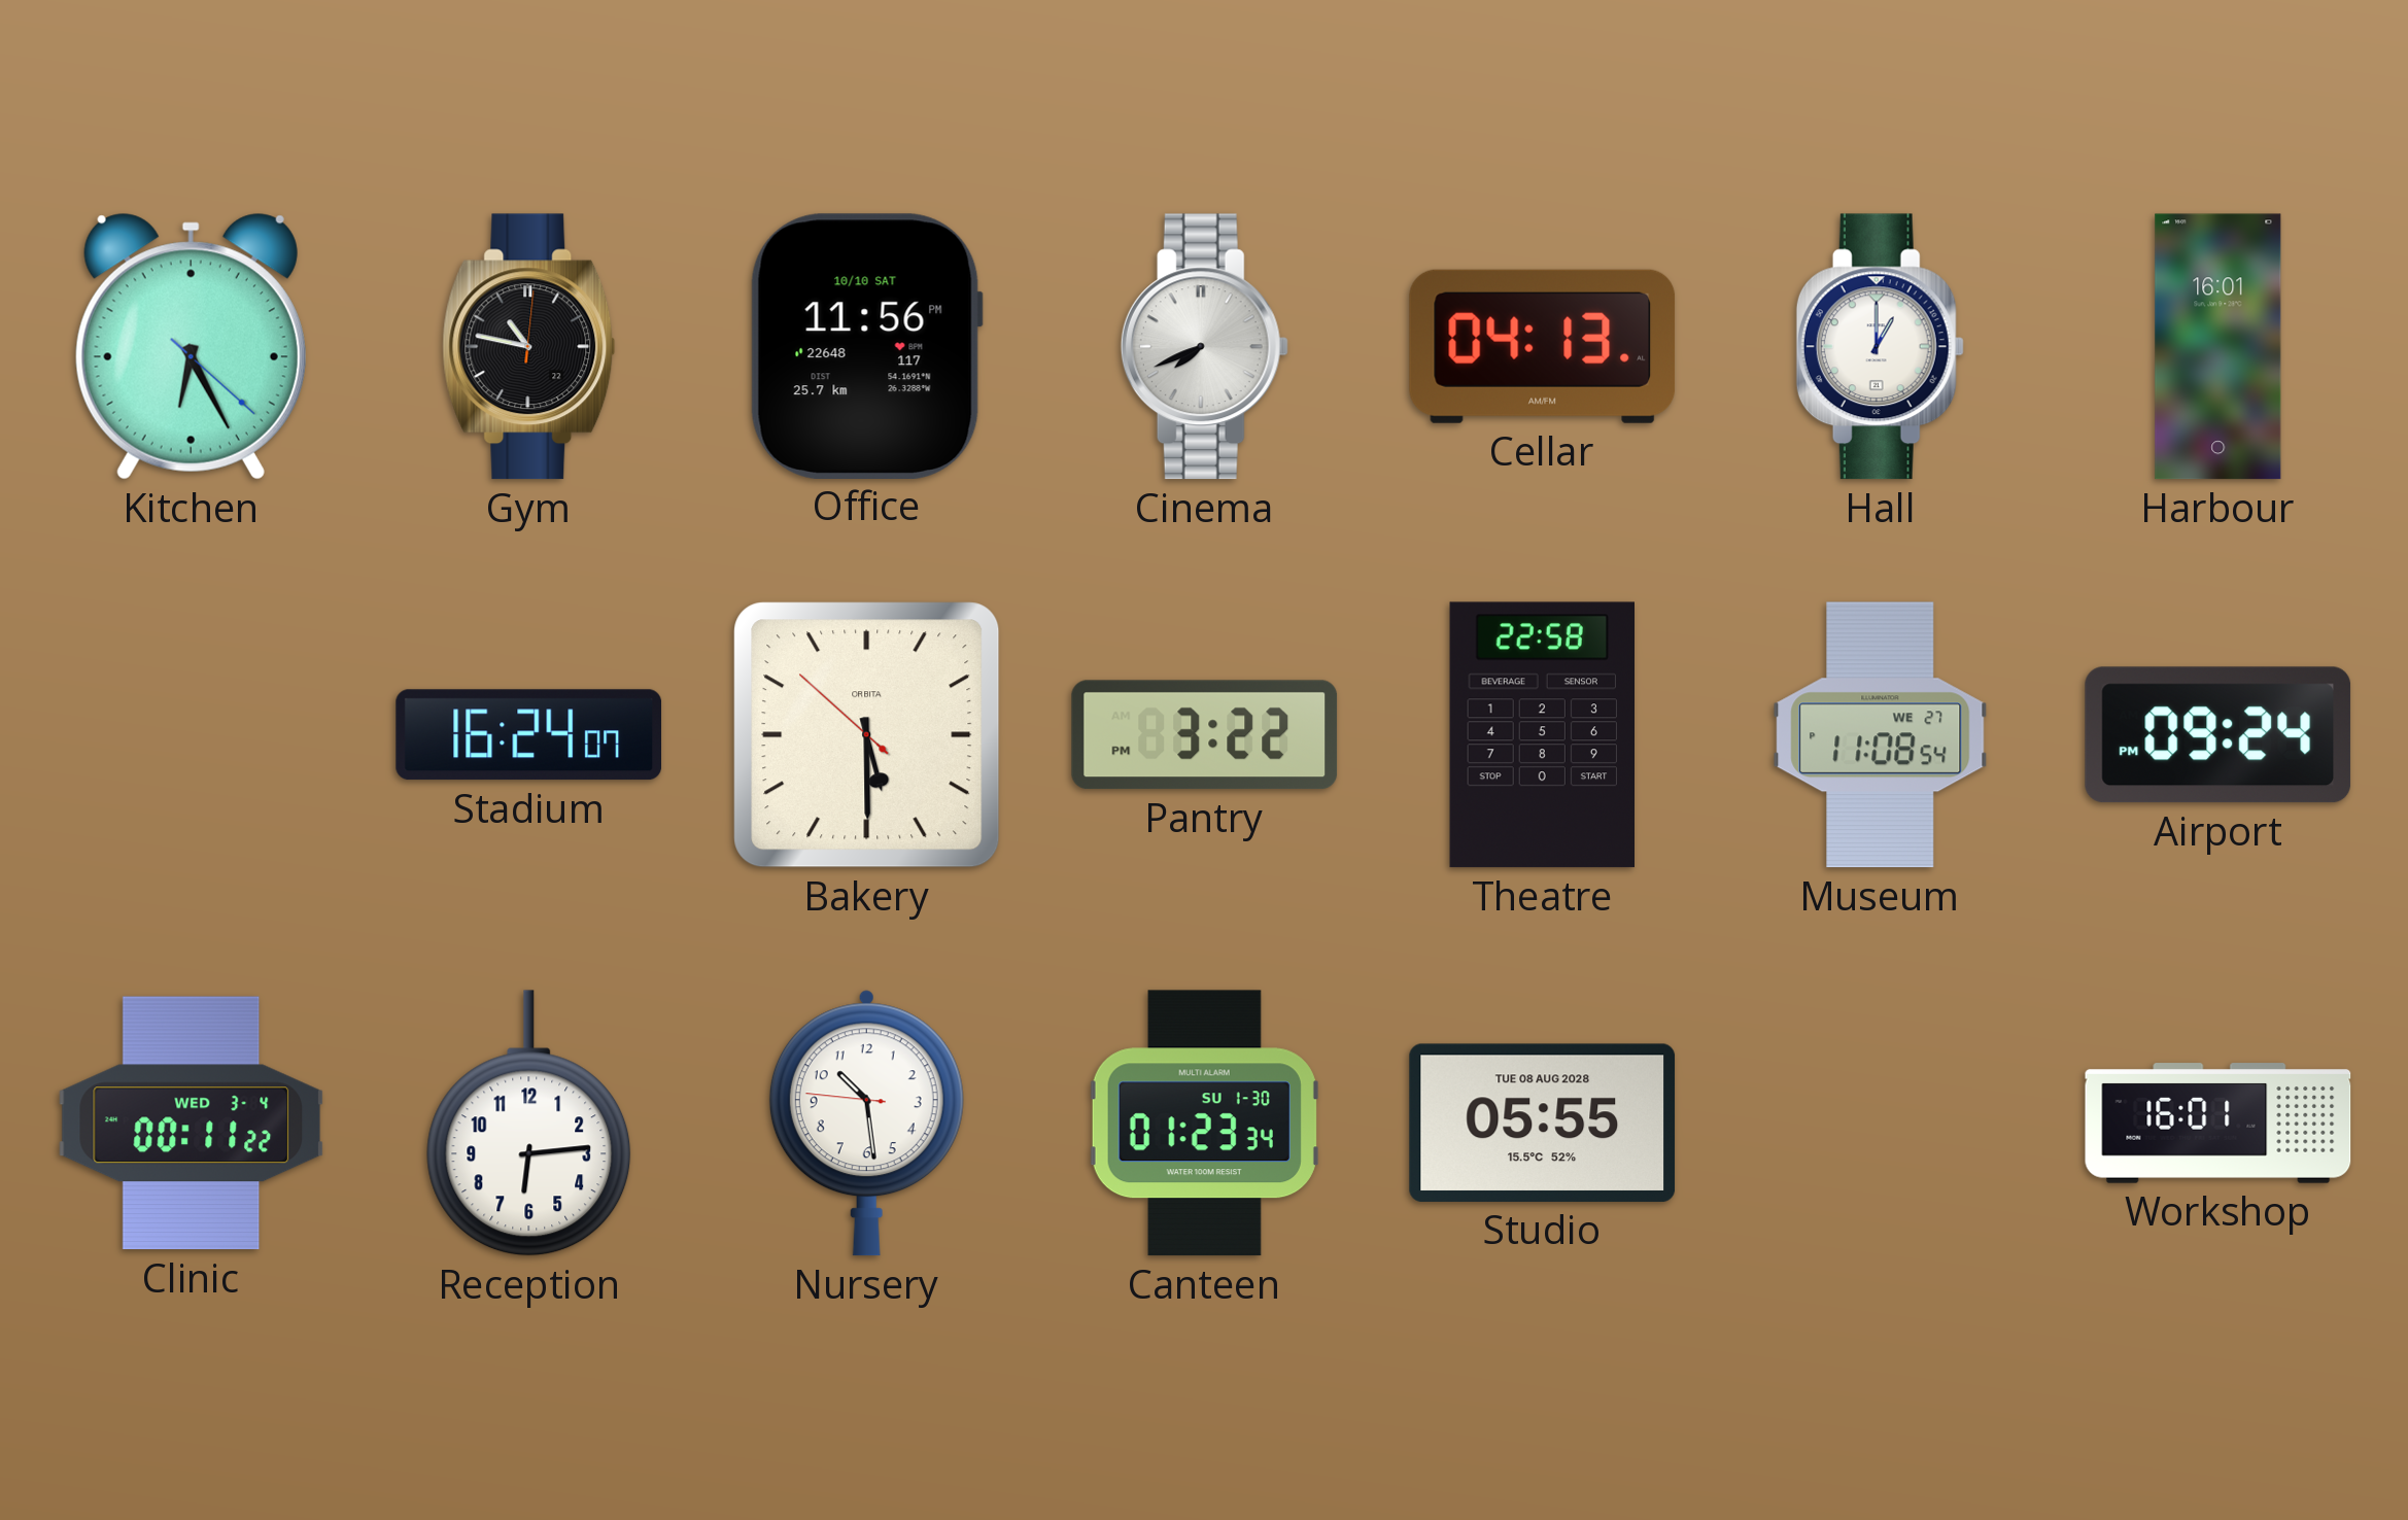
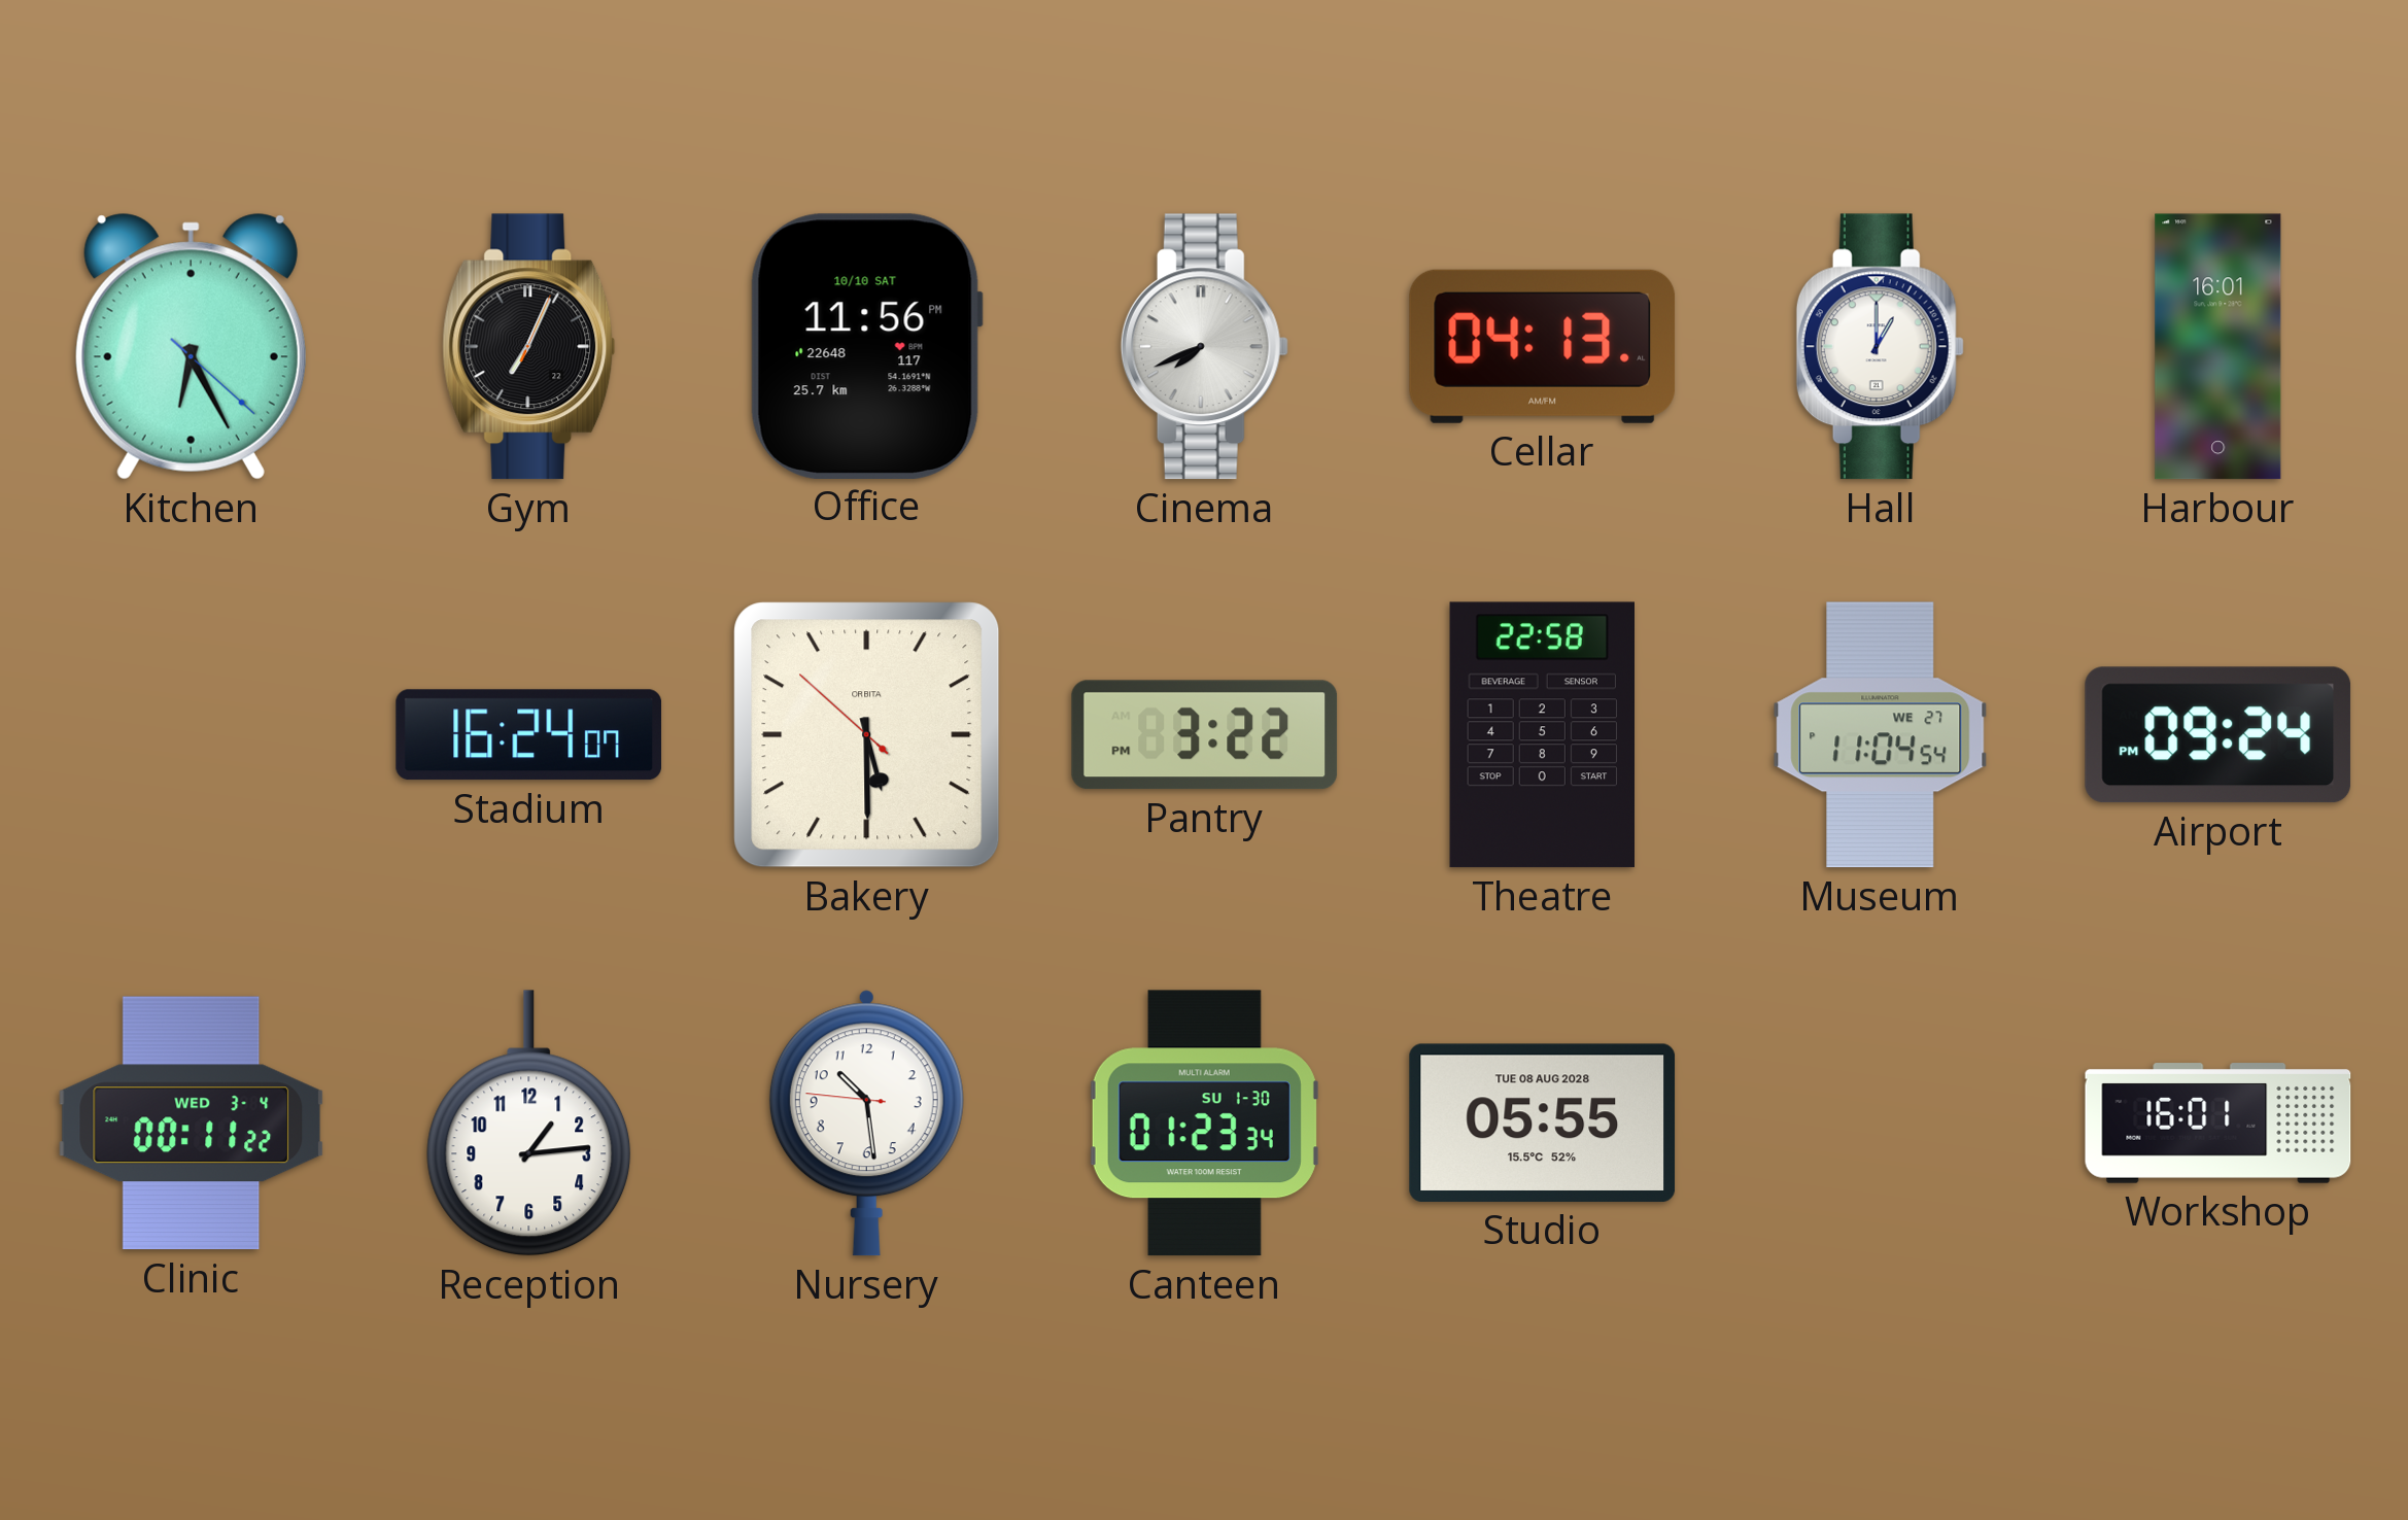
Gym: 10:47 -> 7:04 (529, 347)
Museum: 11:08 -> 11:04 (1881, 735)
Reception: 6:14 -> 1:14 (529, 1124)
